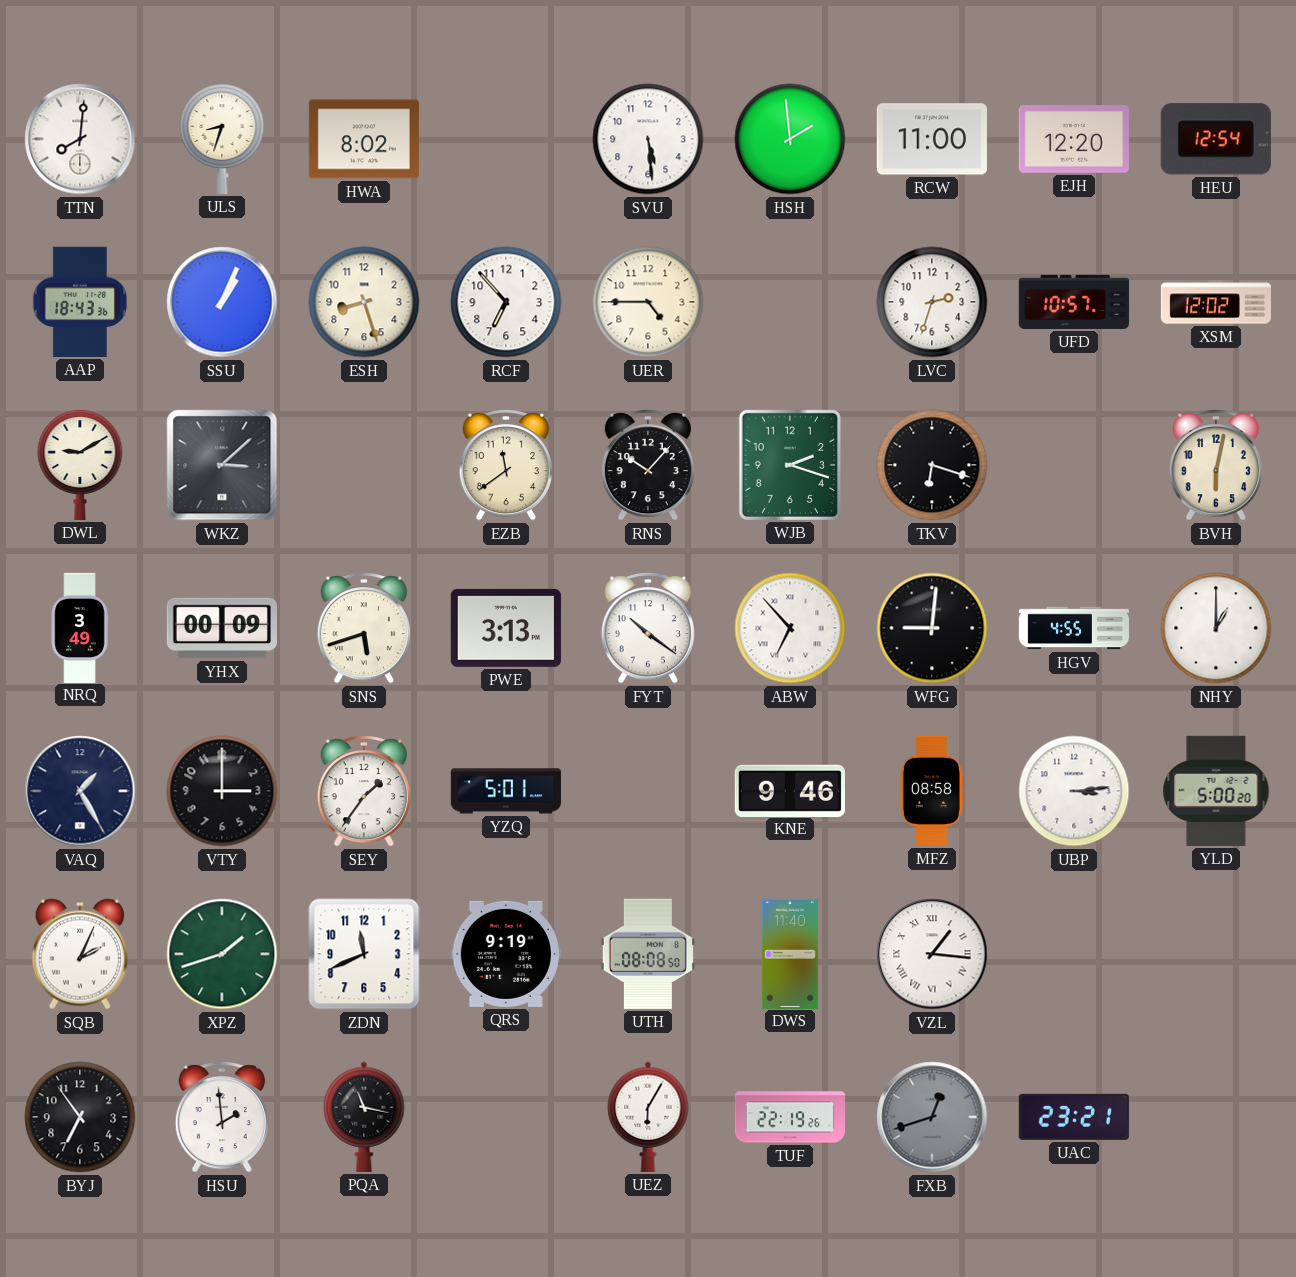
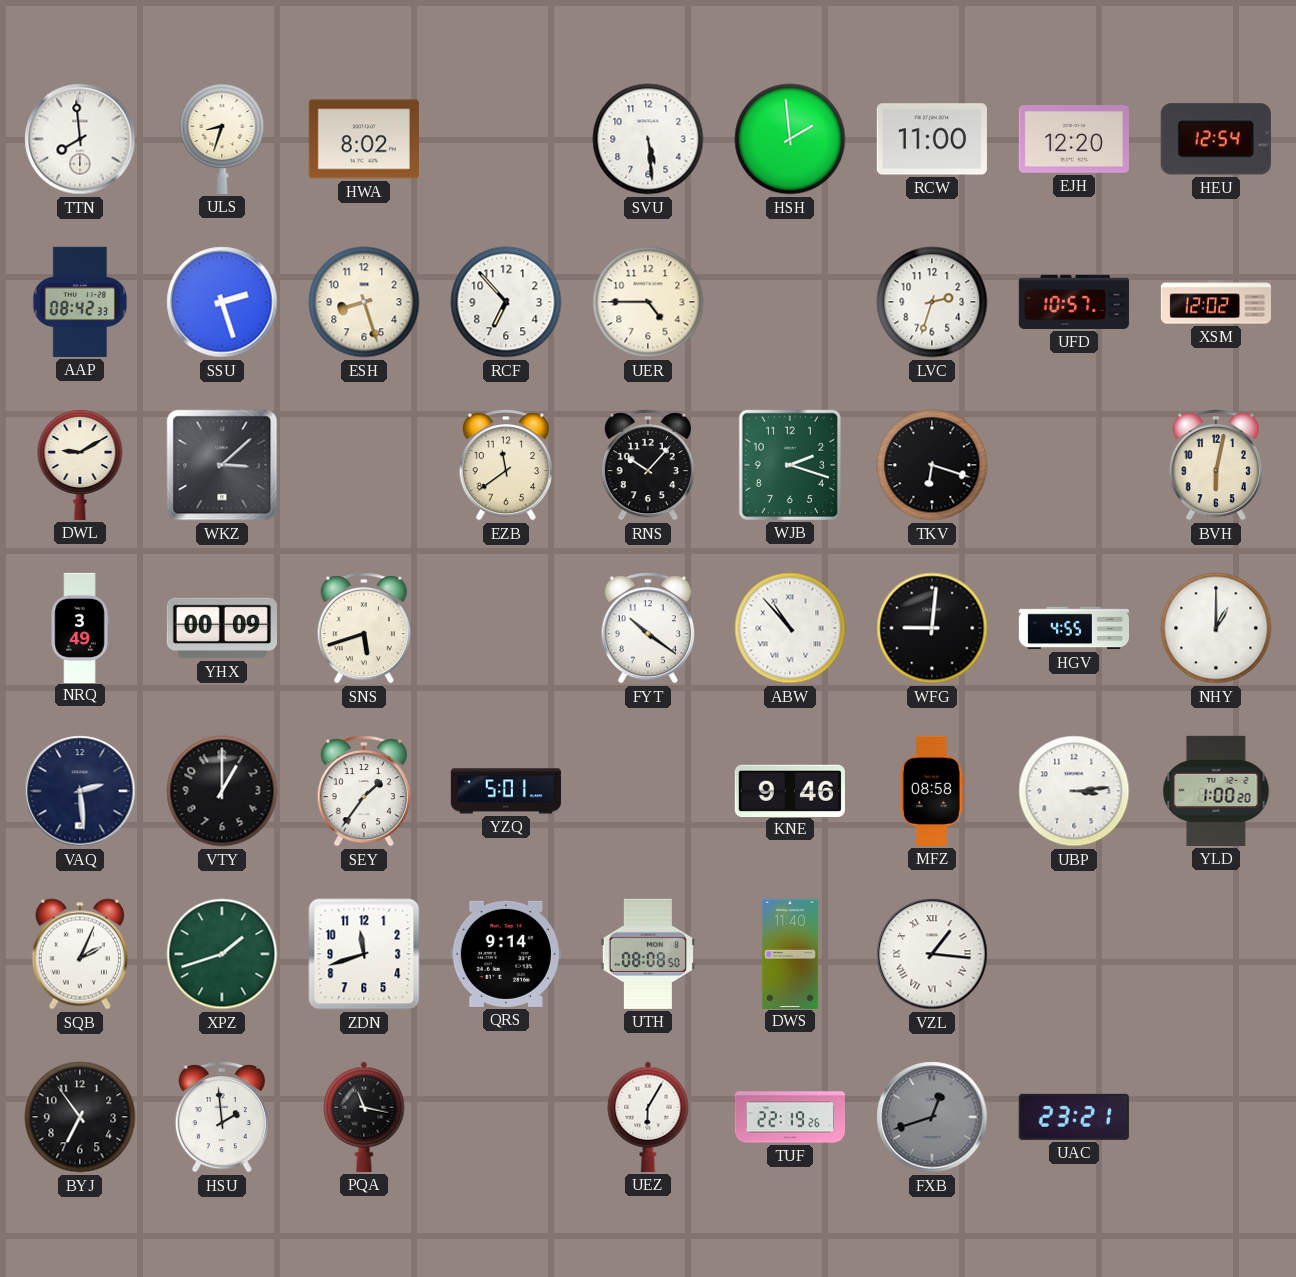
TTN: 8:01 -> 7:59 (80, 139)
AAP: 18:43 -> 08:42 (80, 302)
SSU: 1:04 -> 2:27 (222, 302)
PWE: 3:13 -> none (506, 628)
ABW: 6:53 -> 10:53 (790, 628)
VAQ: 1:25 -> 2:29 (80, 791)
VTY: 3:00 -> 1:00 (222, 791)
YLD: 5:00 -> 1:00 (1216, 791)
ZDN: 11:41 -> 11:42 (364, 954)
QRS: 9:19 -> 9:14 (506, 954)
